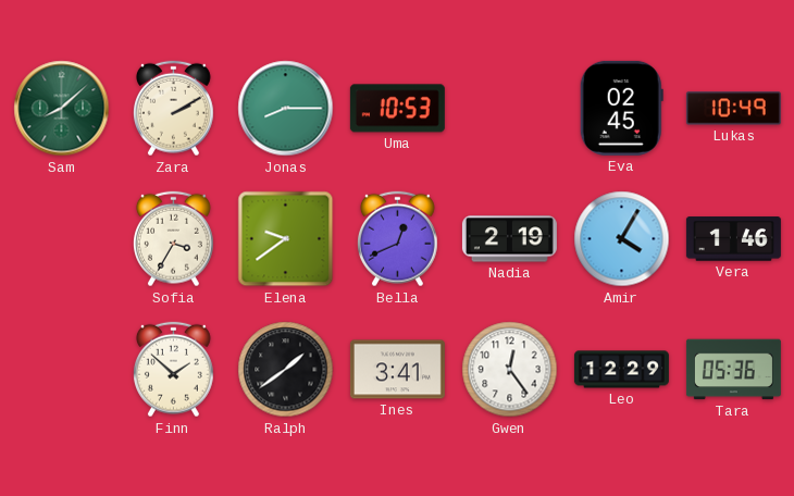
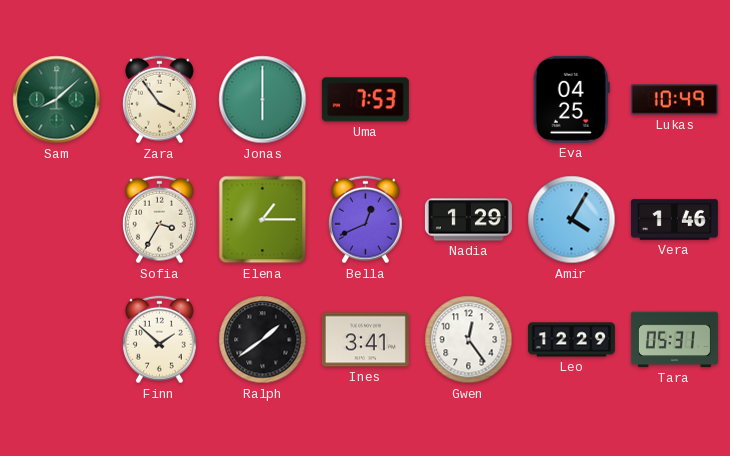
Zara: 2:10 -> 3:54 (159, 100)
Jonas: 8:15 -> 6:00 (263, 100)
Uma: 10:53 -> 7:53 (365, 100)
Eva: 02:45 -> 04:25 (571, 99)
Elena: 9:39 -> 1:15 (263, 220)
Nadia: 2:19 -> 1:29 (468, 220)
Tara: 05:36 -> 05:31 (674, 340)
